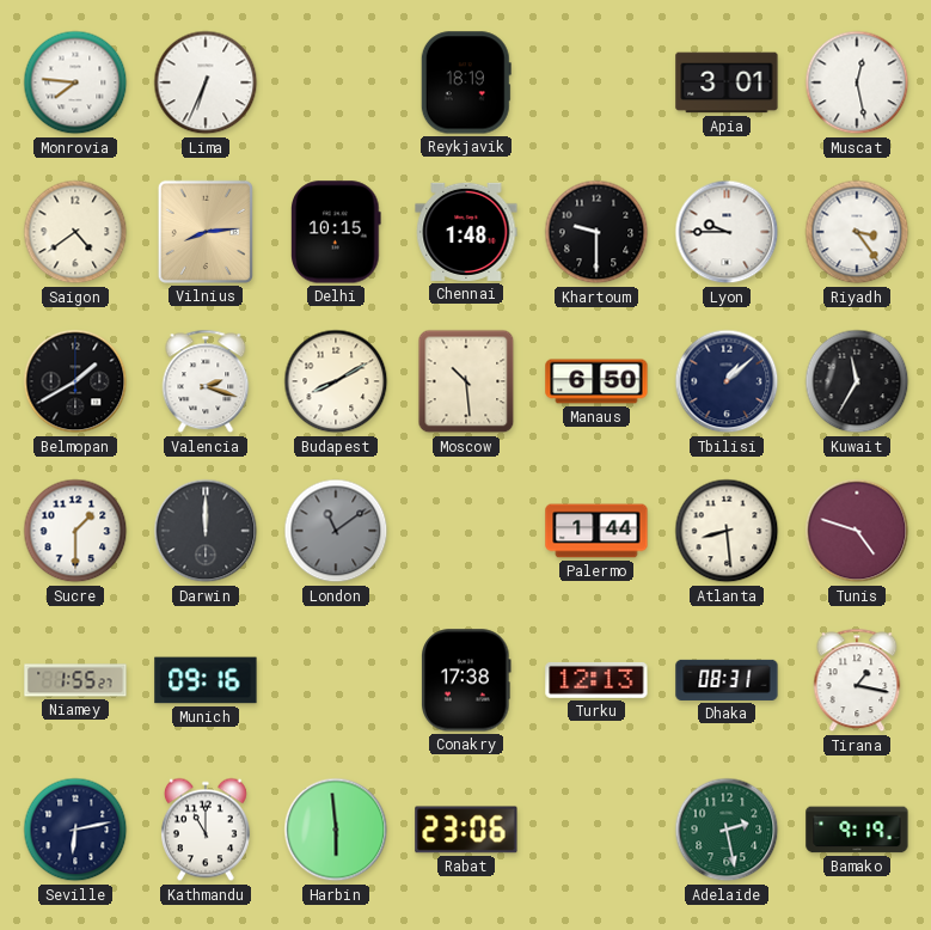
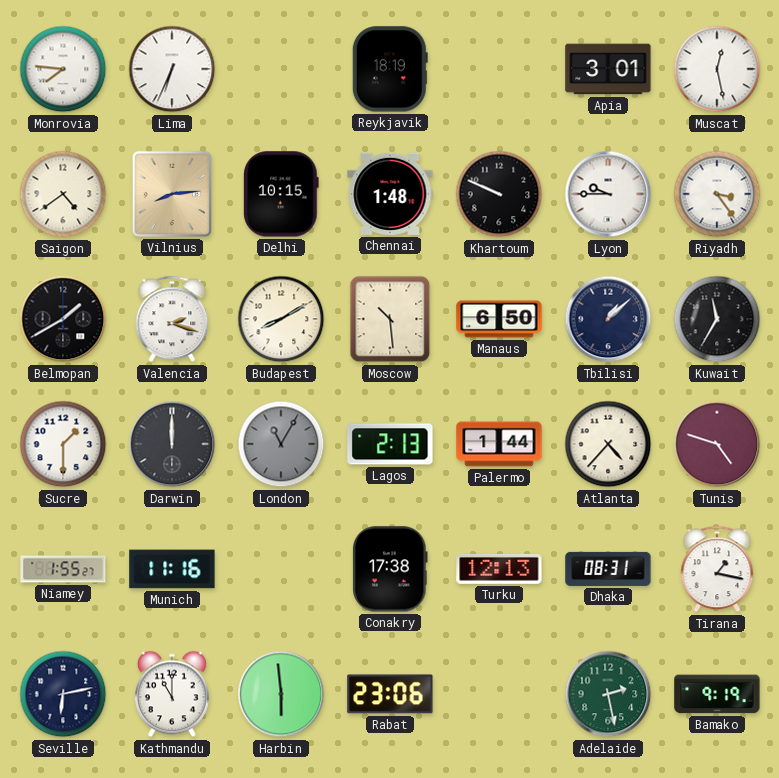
Khartoum: 9:30 -> 9:49 (499, 194)
London: 11:09 -> 11:05 (281, 444)
Lagos: none -> 2:13 (390, 444)
Atlanta: 8:29 -> 4:37 (608, 444)
Munich: 09:16 -> 11:16 (172, 569)
